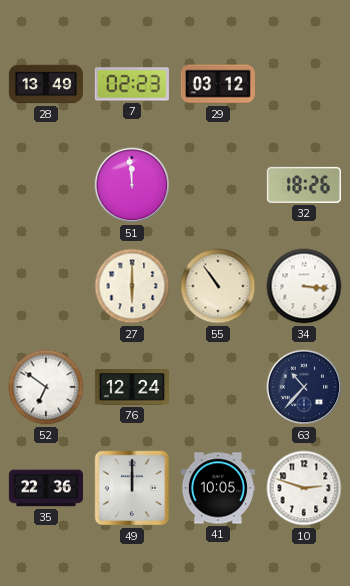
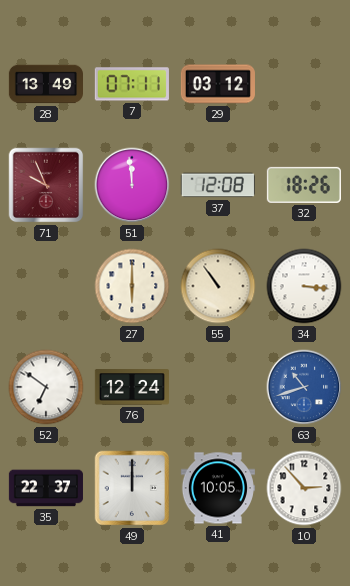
7: 02:23 -> 07:11 (132, 84)
71: none -> 9:56 (46, 185)
37: none -> 12:08 (218, 185)
63: 10:37 -> 10:42 (304, 387)
63 dial: navy -> blue (304, 387)
35: 22:36 -> 22:37 (45, 488)
10: 2:48 -> 2:53 (304, 488)
